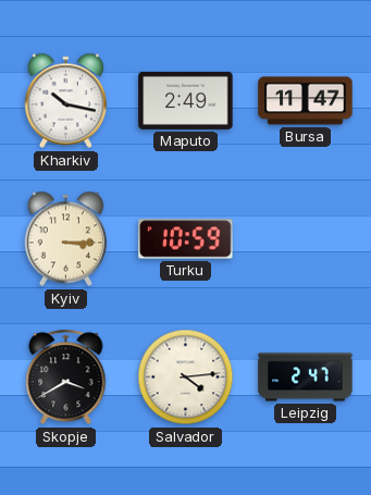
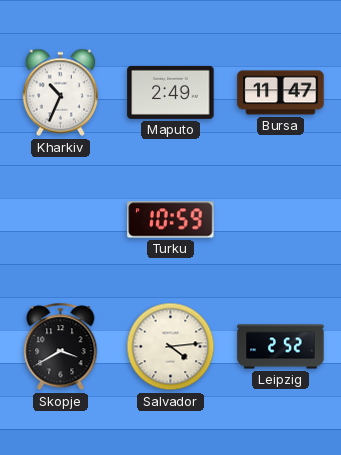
Kharkiv: 10:17 -> 10:34 (60, 93)
Kyiv: 3:15 -> none (65, 239)
Leipzig: 2:47 -> 2:52 (281, 347)
